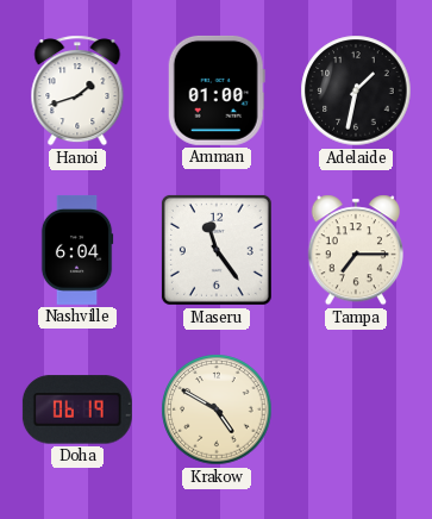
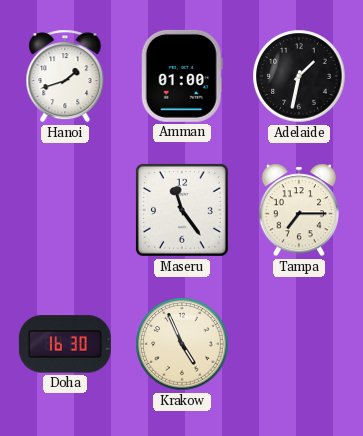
Nashville: 6:04 -> none (77, 250)
Doha: 06:19 -> 16:30 (65, 344)
Krakow: 4:50 -> 4:56 (182, 344)
